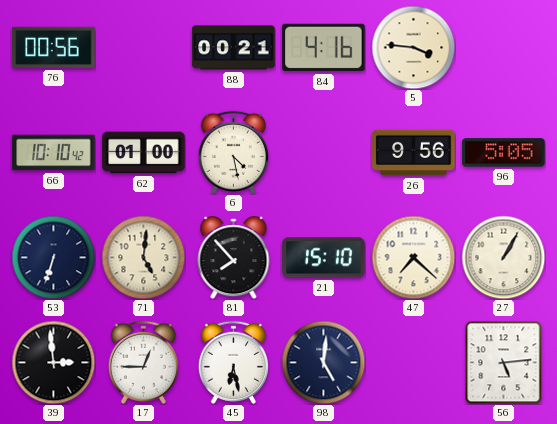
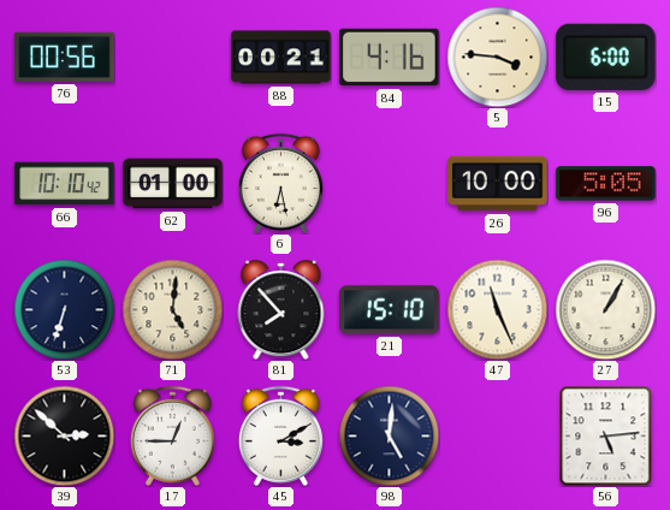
15: none -> 6:00 (606, 57)
6: 4:28 -> 6:28 (280, 183)
26: 9:56 -> 10:00 (498, 184)
47: 7:22 -> 11:26 (497, 309)
39: 2:59 -> 2:52 (64, 435)
45: 6:28 -> 3:10 (280, 435)
